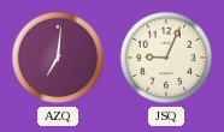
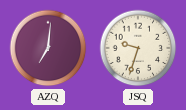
JSQ: 9:04 -> 9:33 (138, 48)
